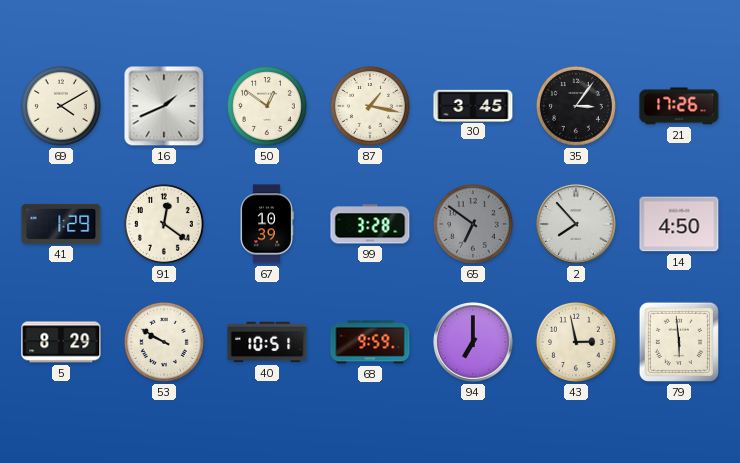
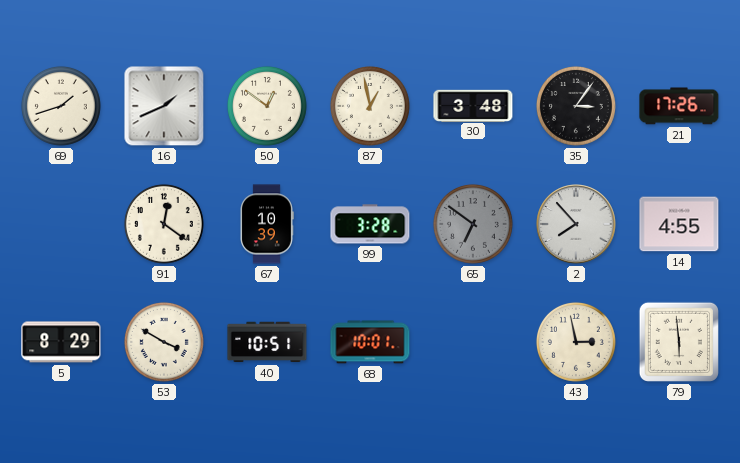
69: 4:10 -> 1:42 (61, 106)
87: 1:17 -> 12:58 (370, 106)
30: 3:45 -> 3:48 (473, 105)
41: 1:29 -> none (61, 224)
14: 4:50 -> 4:55 (679, 224)
53: 9:50 -> 3:50 (164, 342)
68: 9:59 -> 10:01 (370, 342)
94: 7:00 -> none (473, 342)
